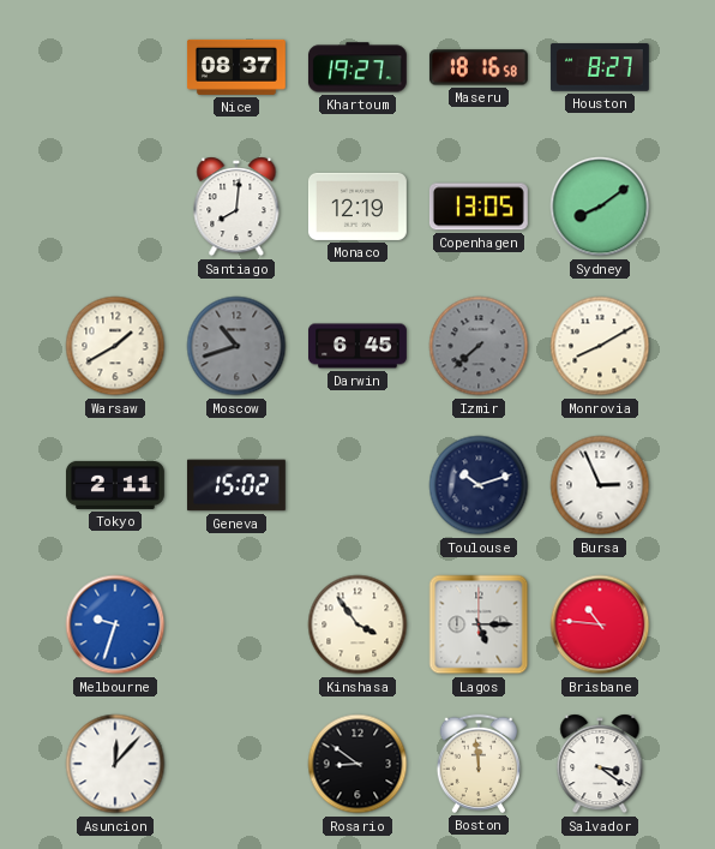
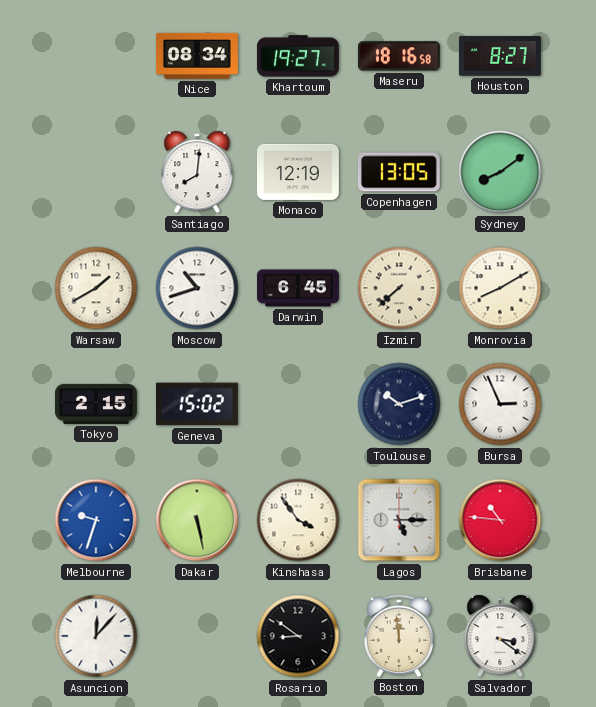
Nice: 08:37 -> 08:34 (197, 56)
Moscow dial: grey -> white (197, 288)
Izmir dial: grey -> cream (399, 288)
Tokyo: 2:11 -> 2:15 (97, 404)
Dakar: none -> 5:28 (197, 520)
